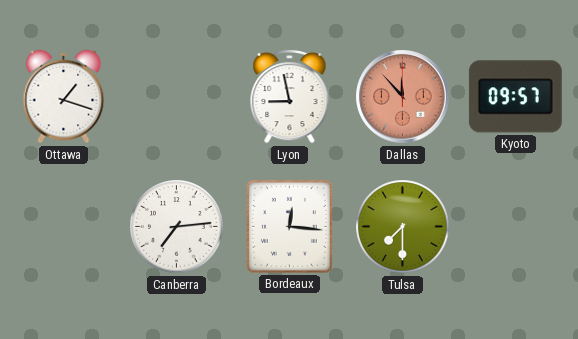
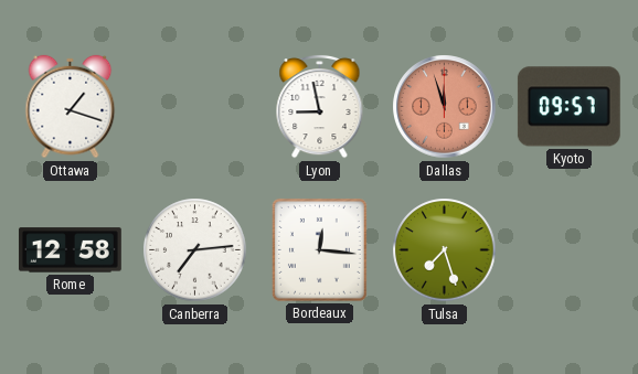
Dallas: 11:53 -> 11:57 (445, 107)
Rome: none -> 12:58 (70, 250)
Tulsa: 7:30 -> 7:27 (445, 250)
